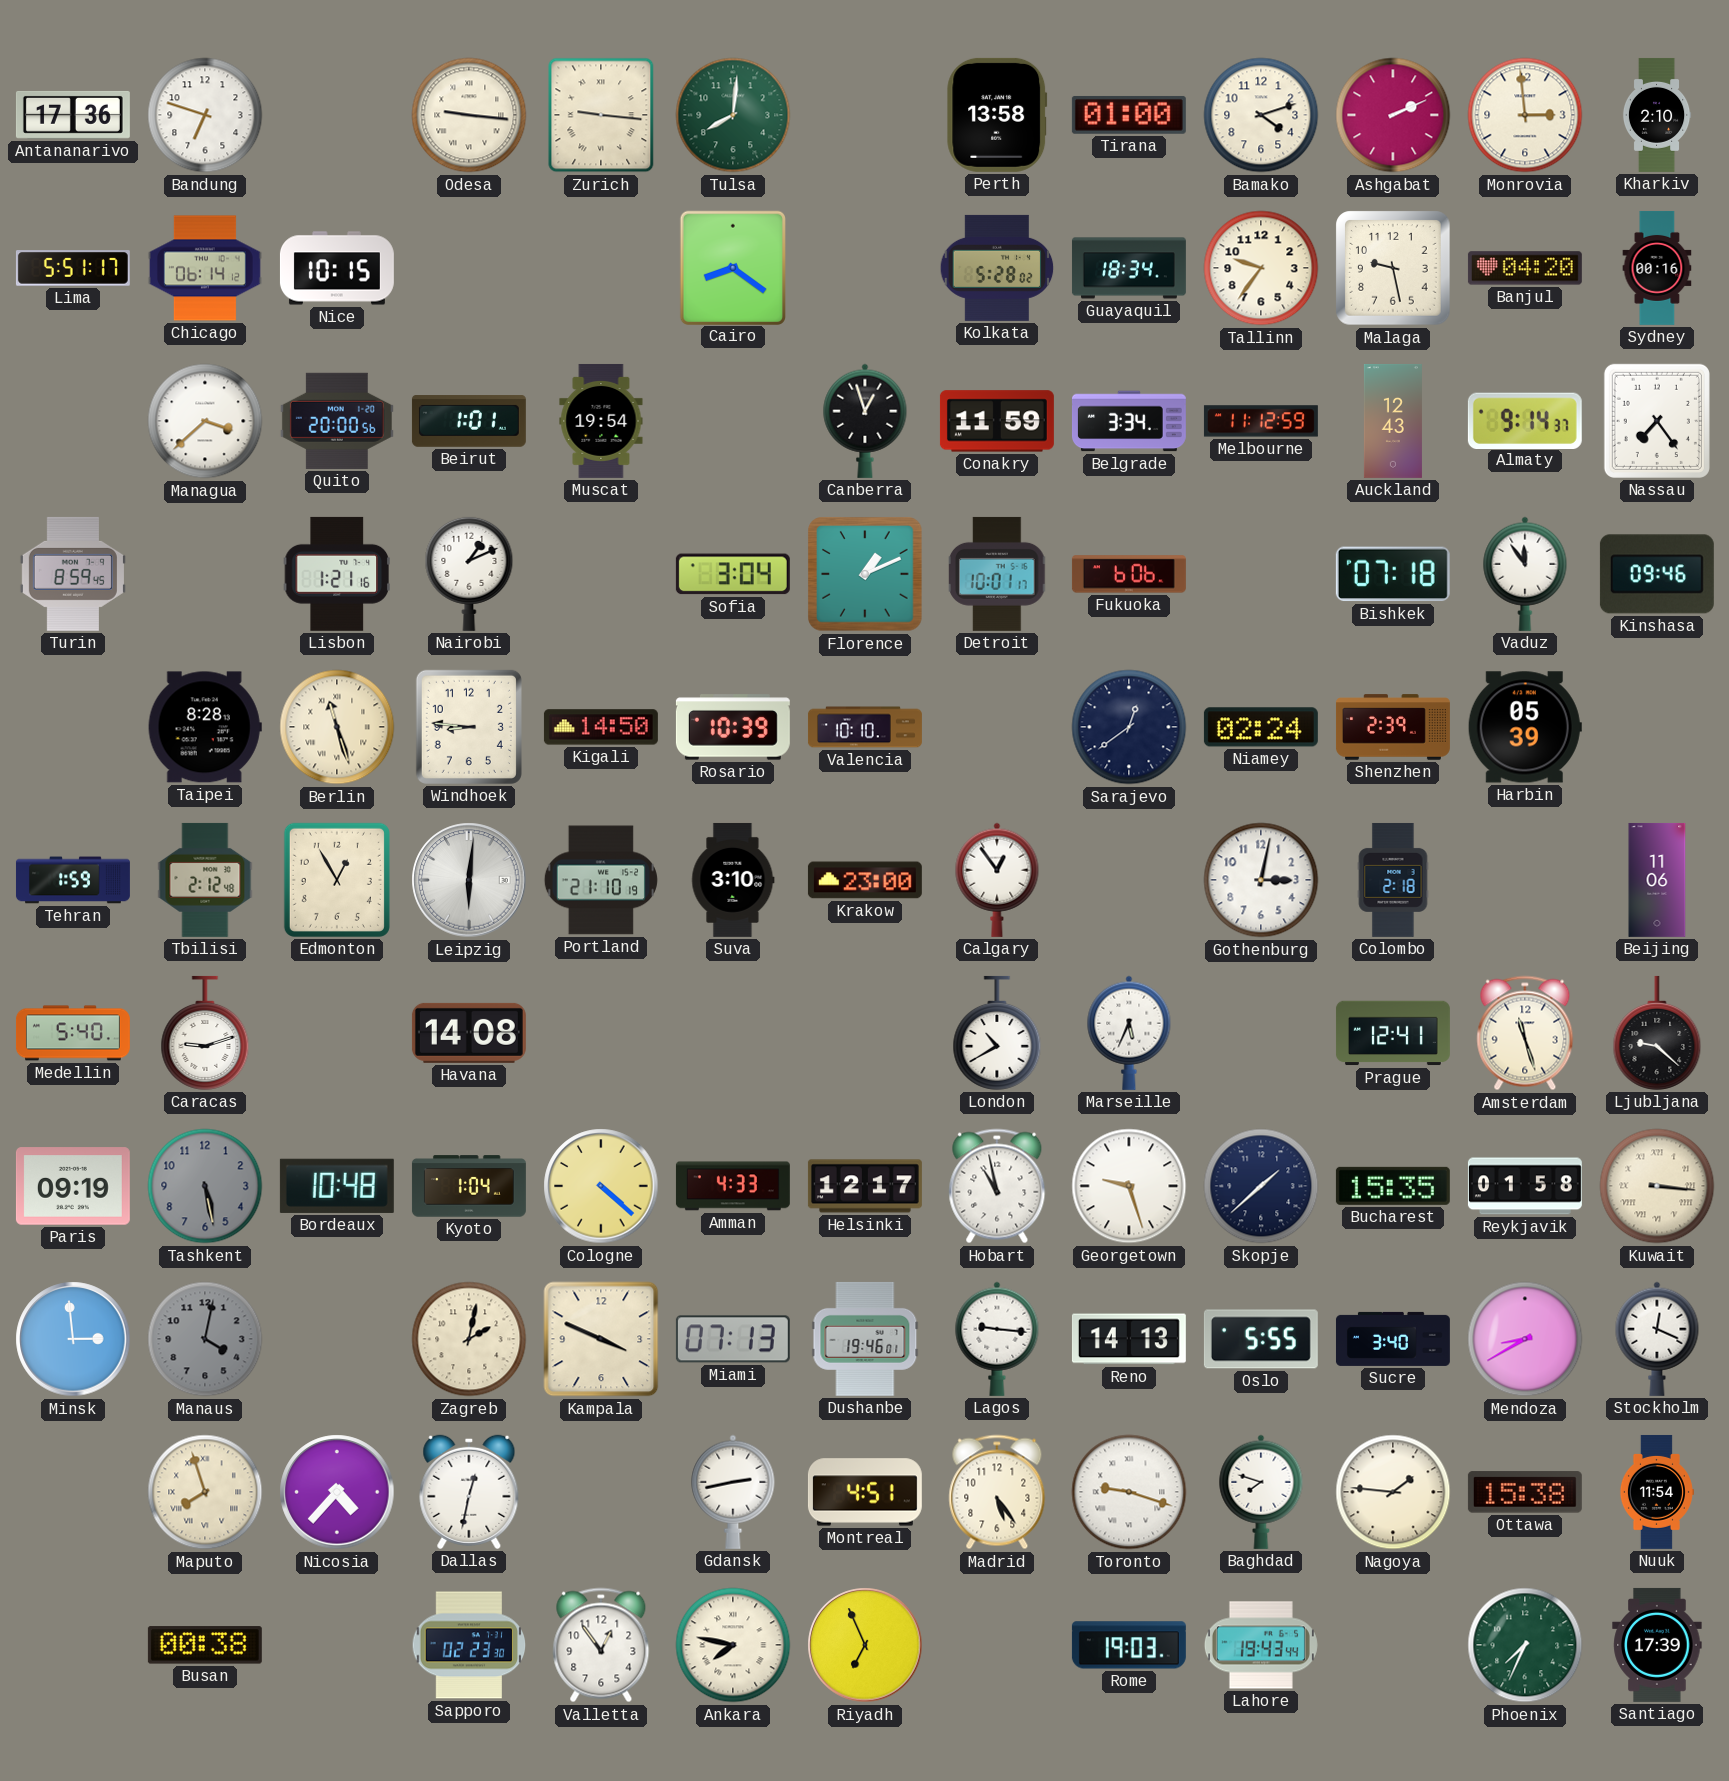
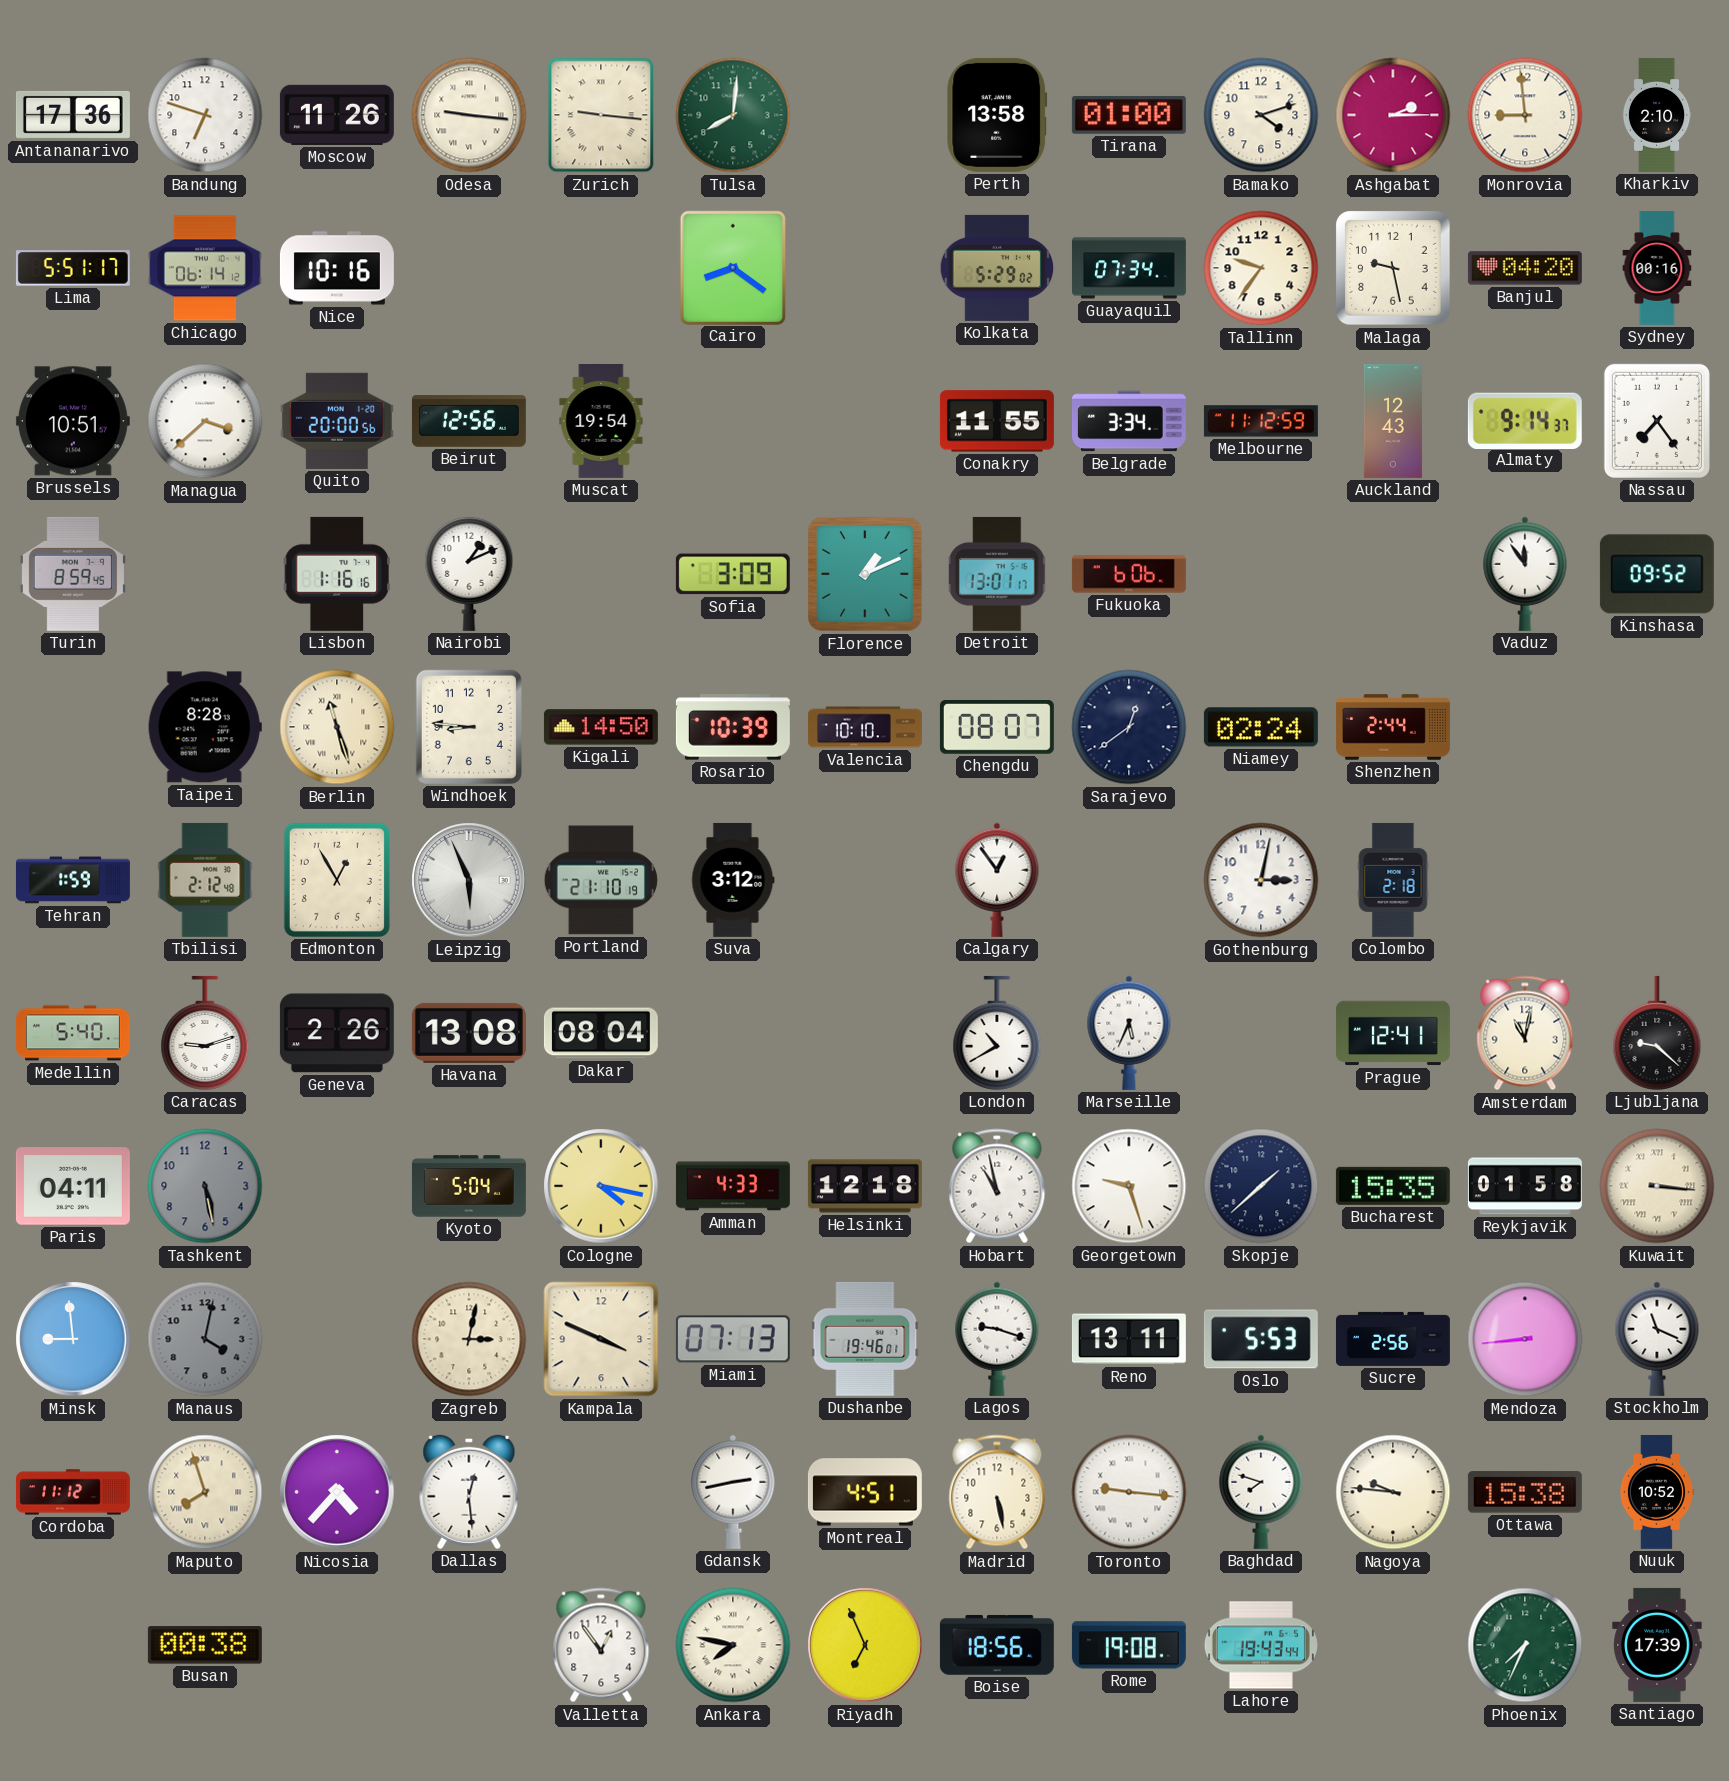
Moscow: none -> 11:26 (337, 115)
Ashgabat: 2:11 -> 2:15 (1393, 115)
Monrovia: 2:59 -> 8:59 (1525, 115)
Nice: 10:15 -> 10:16 (337, 268)
Kolkata: 5:28 -> 5:29 (997, 268)
Guayaquil: 18:34 -> 07:34 (1129, 268)
Brussels: none -> 10:51 (73, 421)
Beirut: 1:01 -> 12:56 (469, 422)
Canberra: 12:57 -> none (865, 421)
Conakry: 11:59 -> 11:55 (997, 421)
Lisbon: 1:21 -> 1:16 (337, 574)
Sofia: 3:04 -> 3:09 (733, 574)
Detroit: 10:01 -> 13:01 (998, 574)
Bishkek: 07:18 -> none (1393, 574)
Kinshasa: 09:46 -> 09:52 (1657, 574)
Chengdu: none -> 08:07 (997, 728)
Shenzhen: 2:39 -> 2:44 (1393, 727)
Harbin: 05:39 -> none (1525, 727)
Leipzig: 6:01 -> 5:56 (469, 880)
Suva: 3:10 -> 3:12 (733, 880)
Krakow: 23:00 -> none (865, 880)
Beijing: 11:06 -> none (1657, 880)
Geneva: none -> 2:26 (337, 1033)
Havana: 14:08 -> 13:08 (469, 1033)
Dakar: none -> 08:04 (601, 1033)
Amsterdam: 11:27 -> 11:02 (1525, 1033)
Paris: 09:19 -> 04:11 (73, 1186)
Bordeaux: 10:48 -> none (337, 1186)
Kyoto: 1:04 -> 5:04 (469, 1186)
Cologne: 4:22 -> 4:17 (601, 1186)
Helsinki: 12:17 -> 12:18 (865, 1186)
Minsk: 2:59 -> 8:59 (73, 1339)
Zagreb: 2:02 -> 3:02 (469, 1339)
Lagos: 9:16 -> 9:18 (997, 1339)
Reno: 14:13 -> 13:11 (1129, 1339)
Oslo: 5:55 -> 5:53 (1261, 1339)
Sucre: 3:40 -> 2:56 (1393, 1339)
Mendoza: 8:40 -> 8:44 (1525, 1339)
Stockholm: 12:19 -> 11:19 (1657, 1339)
Cordoba: none -> 11:12 (73, 1492)
Dallas: 12:32 -> 12:29 (469, 1492)
Madrid: 5:24 -> 5:28 (997, 1492)
Toronto: 9:18 -> 9:16 (1129, 1492)
Nagoya: 1:46 -> 9:46 (1393, 1492)
Nuuk: 11:54 -> 10:52 (1656, 1492)
Sapporo: 02:23 -> none (469, 1645)
Boise: none -> 18:56 (997, 1645)
Rome: 19:03 -> 19:08 (1129, 1645)
